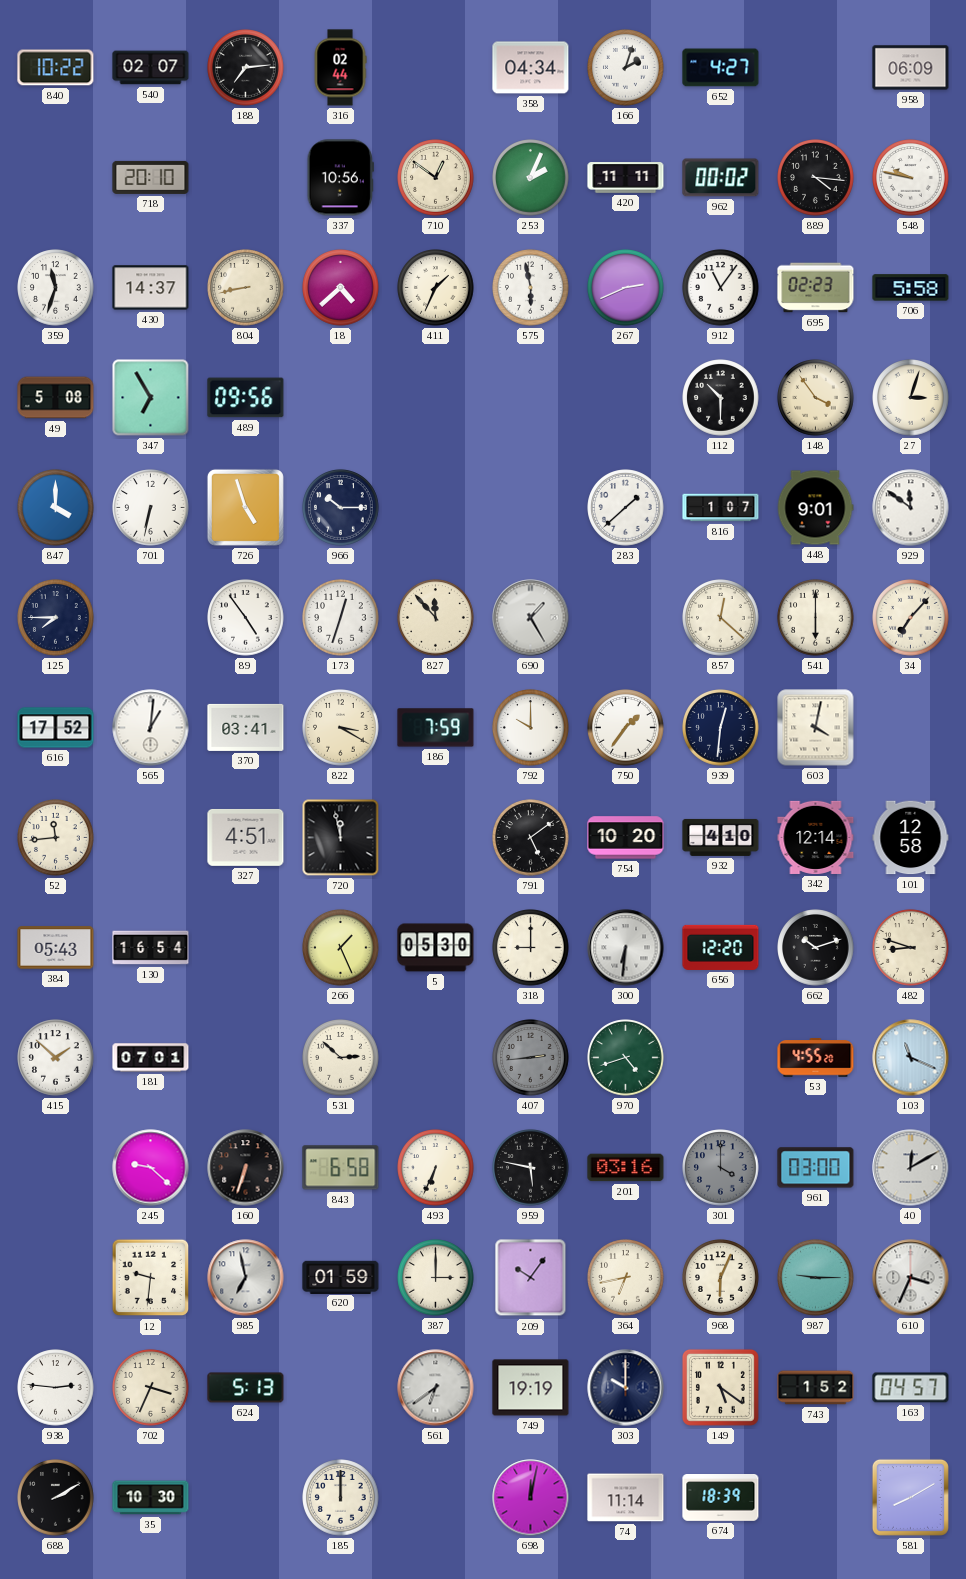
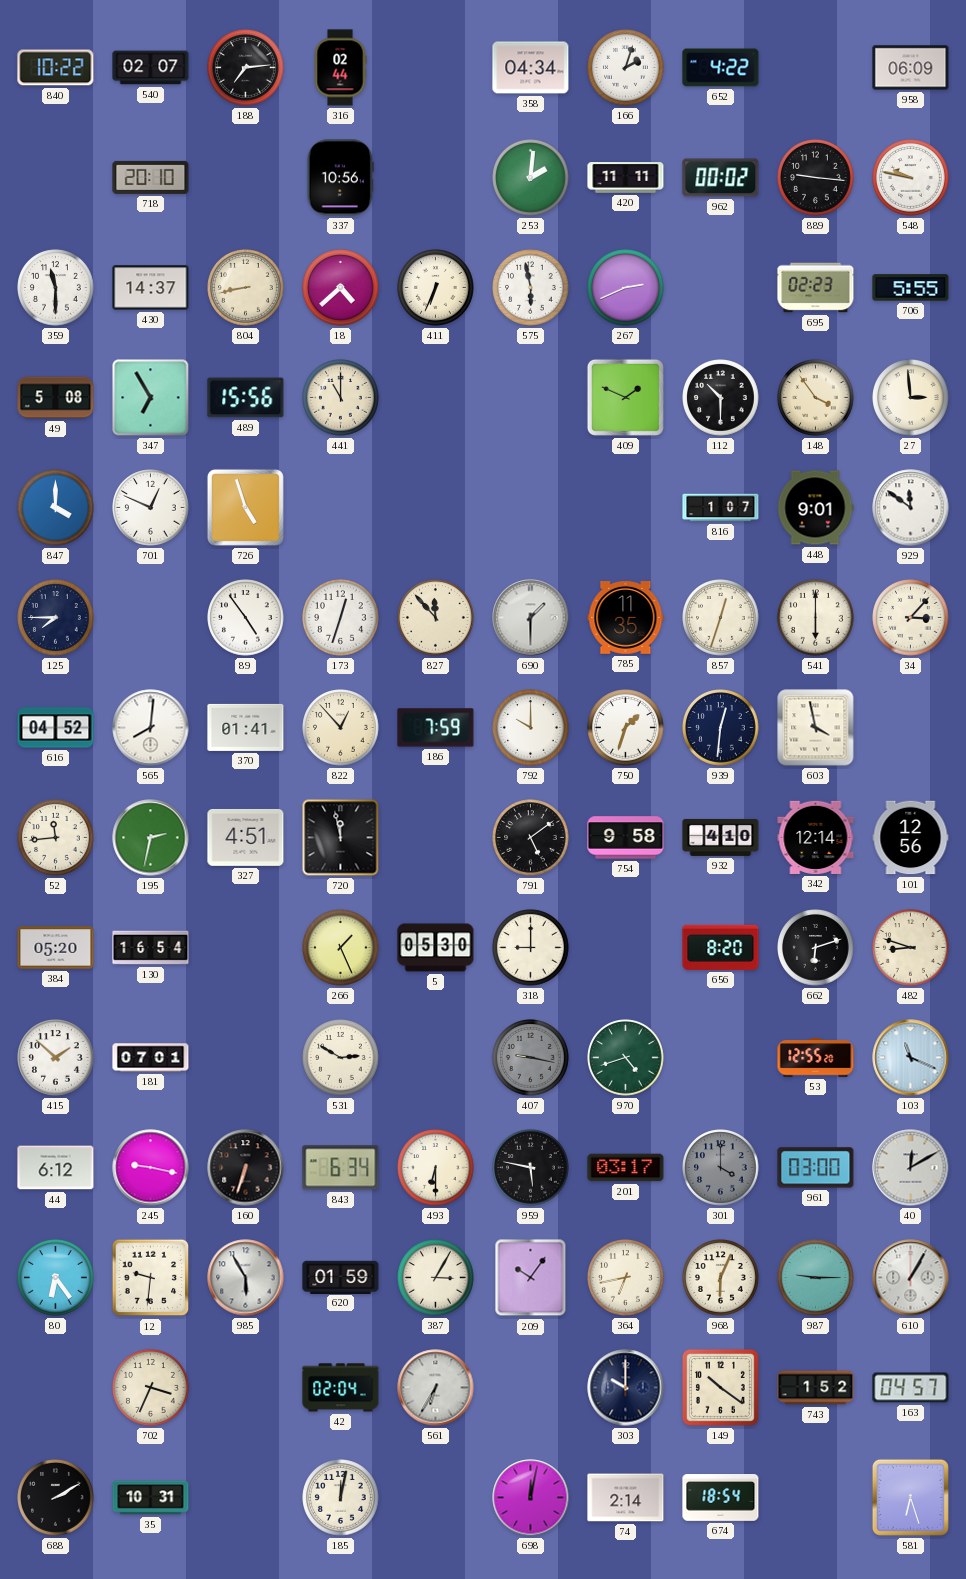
652: 4:27 -> 4:22 (721, 68)
710: 12:51 -> none (436, 178)
253: 2:04 -> 2:01 (531, 178)
889: 4:16 -> 9:16 (816, 178)
359: 11:33 -> 11:30 (56, 288)
411: 1:34 -> 6:34 (436, 288)
912: 11:06 -> none (721, 288)
706: 5:58 -> 5:55 (911, 288)
489: 09:56 -> 15:56 (246, 398)
441: none -> 11:00 (341, 398)
409: none -> 1:49 (625, 397)
27: 3:03 -> 2:59 (911, 398)
701: 6:32 -> 12:49 (151, 508)
966: 10:15 -> none (341, 508)
283: 1:38 -> none (626, 508)
690: 1:25 -> 1:30 (531, 618)
785: none -> 11:35 (626, 618)
857: 12:22 -> 12:33 (721, 618)
34: 7:07 -> 3:07 (911, 618)
616: 17:52 -> 04:52 (56, 728)
565: 1:01 -> 8:01 (151, 728)
370: 03:41 -> 01:41 (246, 727)
822: 3:20 -> 12:53 (341, 728)
750: 1:36 -> 1:33 (626, 728)
603: 4:02 -> 3:58 (816, 728)
195: none -> 2:32 (151, 838)
754: 10:20 -> 9:58 (626, 838)
101: 12:58 -> 12:56 (911, 838)
384: 05:43 -> 05:20 (56, 948)
300: 6:31 -> none (626, 948)
656: 12:20 -> 8:20 (721, 947)
662: 10:12 -> 6:12 (816, 948)
531: 2:52 -> 2:50 (341, 1058)
407: 2:44 -> 9:17 (531, 1058)
53: 4:55 -> 12:55 (816, 1058)
44: none -> 6:12 (56, 1168)
245: 9:22 -> 9:17 (151, 1168)
843: 6:58 -> 6:34 (341, 1168)
493: 6:34 -> 6:30 (436, 1168)
201: 03:16 -> 03:17 (626, 1168)
80: none -> 6:24 (56, 1278)
985: 6:58 -> 5:55 (246, 1278)
387: 3:00 -> 3:05 (436, 1278)
610: 3:34 -> 1:05 (911, 1278)
938: 2:46 -> none (56, 1388)
624: 5:13 -> none (246, 1388)
42: none -> 02:04 (341, 1388)
561: 6:39 -> 6:35 (436, 1388)
749: 19:19 -> none (531, 1388)
149: 5:21 -> 10:21 (720, 1387)
35: 10:30 -> 10:31 (151, 1498)
185: 12:00 -> 12:02 (341, 1498)
74: 11:14 -> 2:14 (626, 1498)
674: 18:39 -> 18:54 (721, 1498)
581: 8:10 -> 6:27 (910, 1497)
